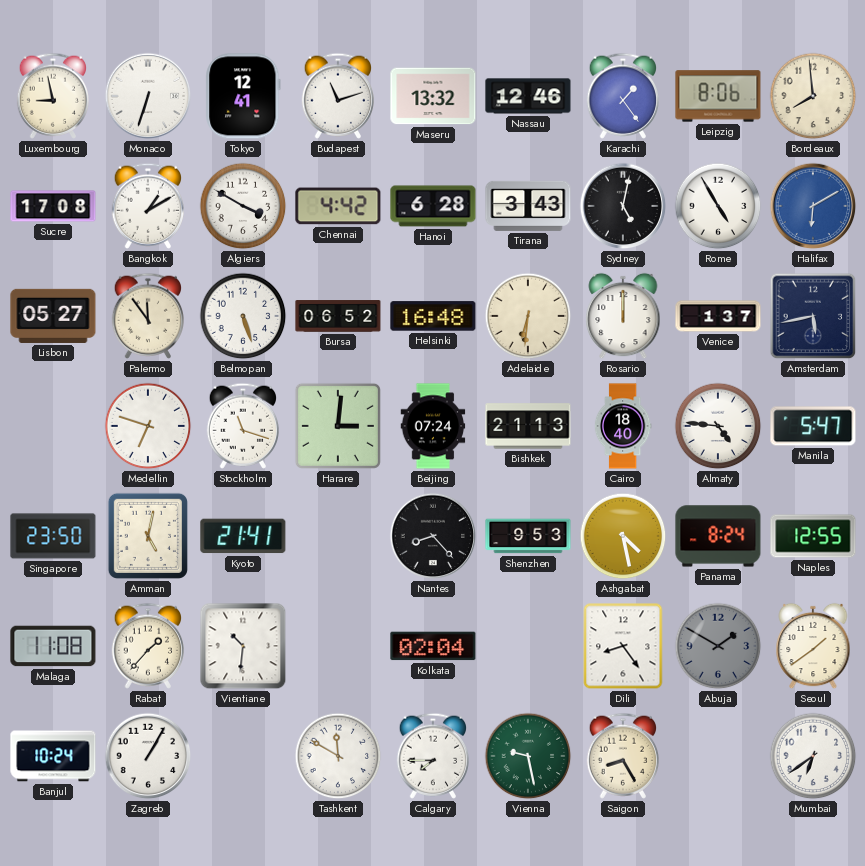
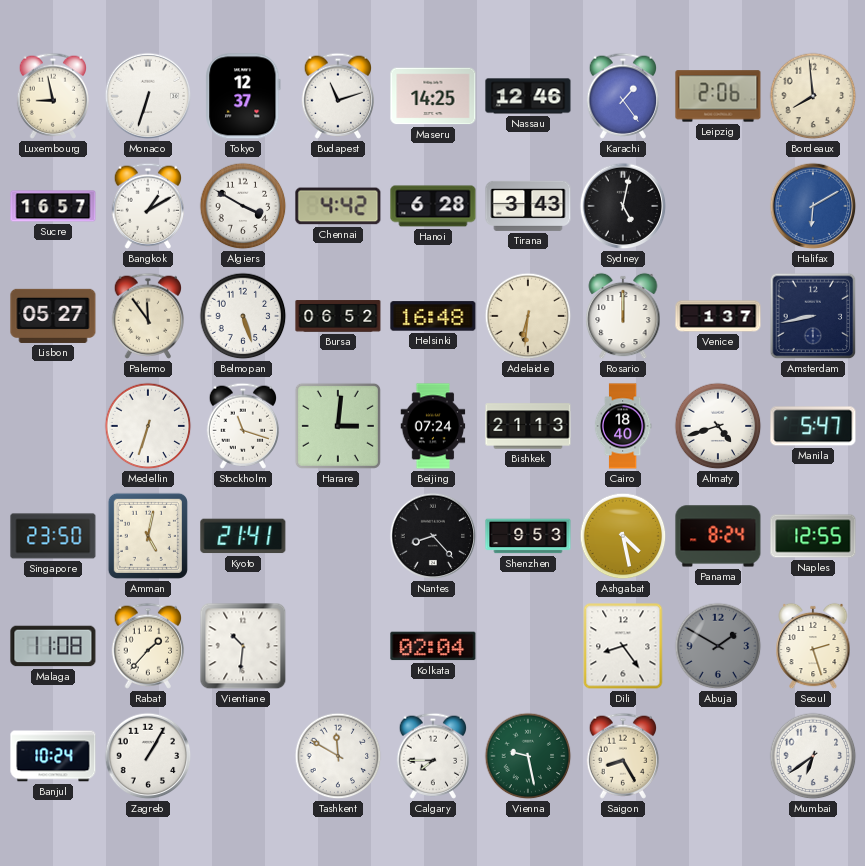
Tokyo: 12:41 -> 12:37 (243, 96)
Maseru: 13:32 -> 14:25 (433, 96)
Leipzig: 8:06 -> 2:06 (718, 96)
Sucre: 17:08 -> 16:57 (53, 206)
Rome: 4:55 -> none (718, 206)
Amsterdam: 5:43 -> 8:43 (813, 316)
Medellin: 6:48 -> 6:33 (148, 426)
Almaty: 4:46 -> 4:42 (718, 426)
Seoul: 1:39 -> 2:27 (813, 646)
